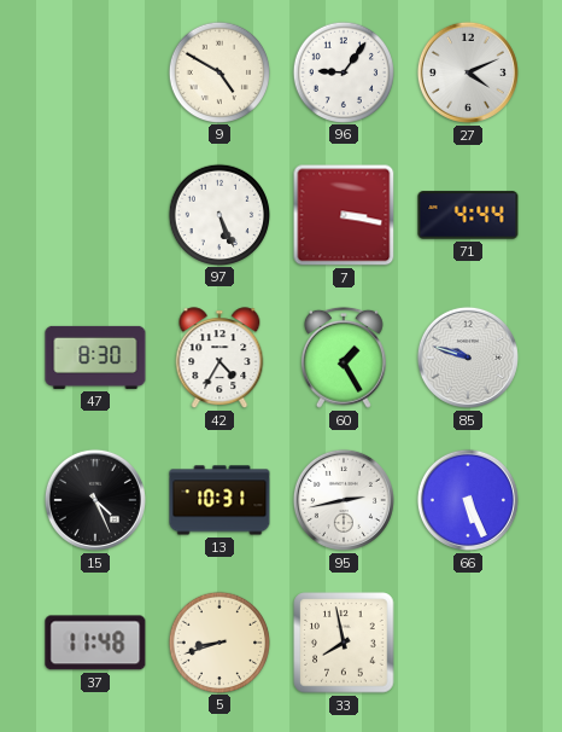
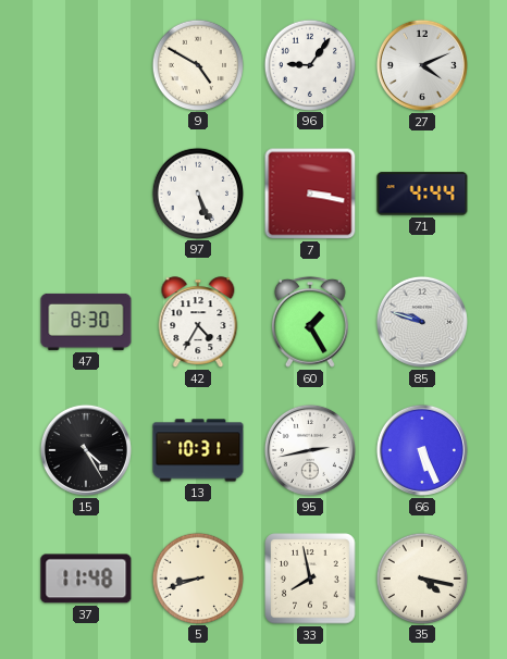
15: 4:26 -> 4:25 (86, 450)
35: none -> 4:17 (421, 577)
